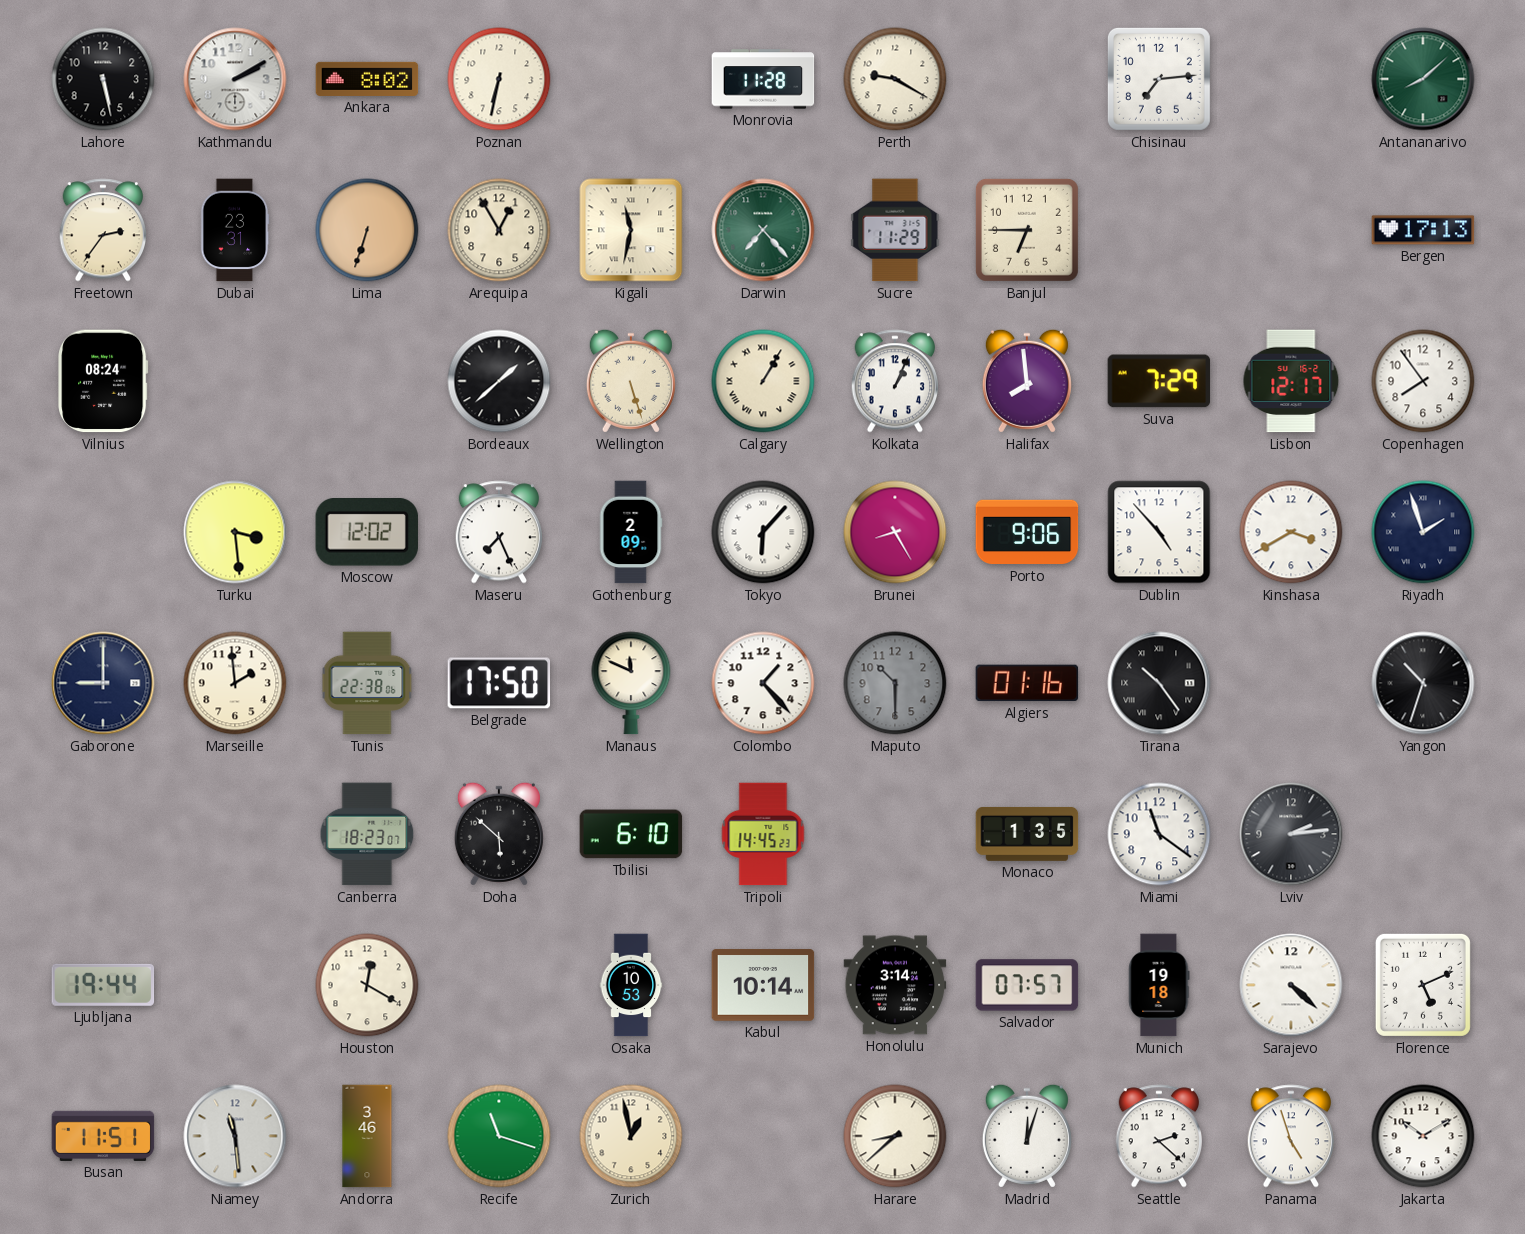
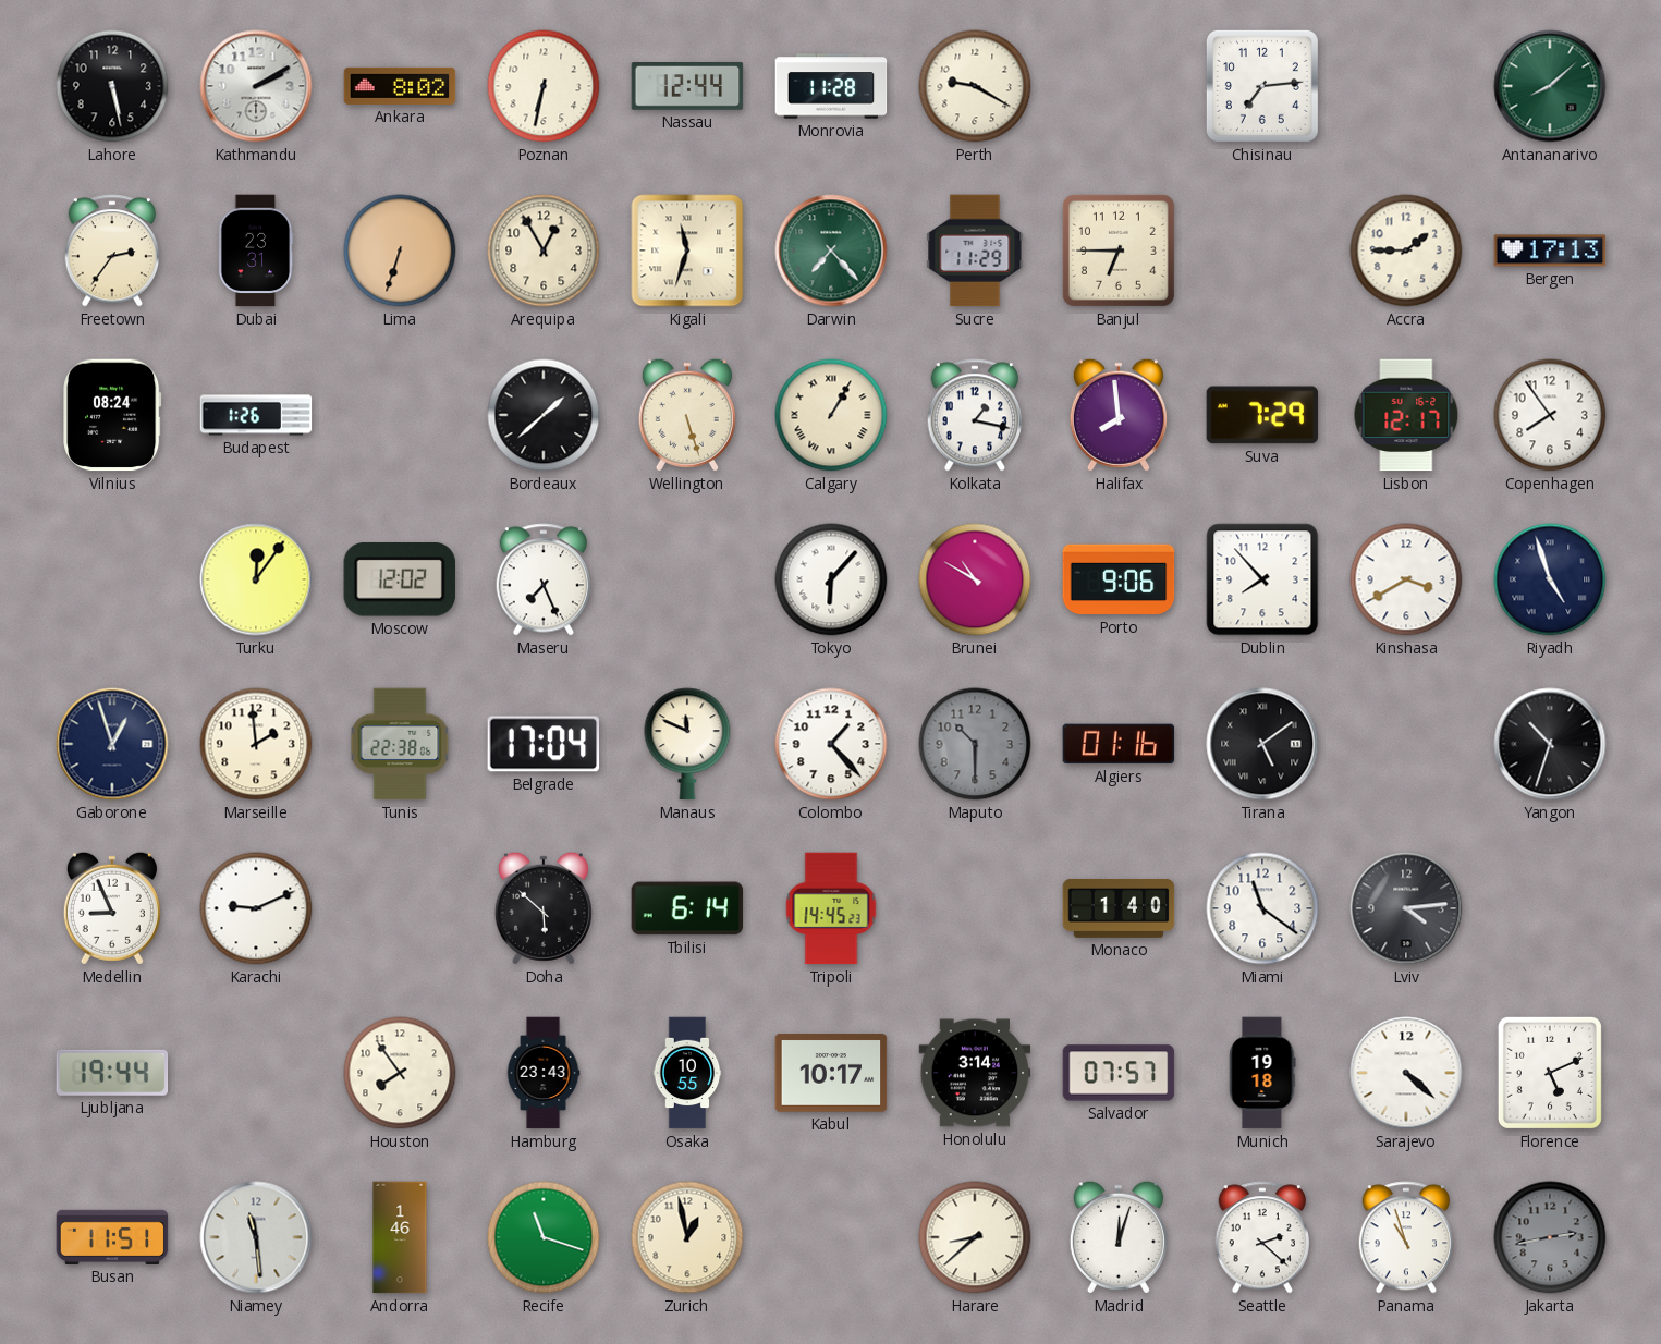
Nassau: none -> 12:44 (687, 86)
Kigali: 11:32 -> 11:33 (687, 251)
Accra: none -> 1:45 (1406, 251)
Budapest: none -> 1:26 (256, 415)
Kolkata: 1:04 -> 1:17 (975, 415)
Turku: 3:29 -> 12:06 (256, 579)
Gothenburg: 2:09 -> none (631, 532)
Brunei: 8:25 -> 10:50 (975, 579)
Dublin: 4:53 -> 7:53 (1262, 579)
Riyadh: 1:57 -> 4:57 (1550, 579)
Gaborone: 9:00 -> 12:57 (112, 744)
Belgrade: 17:50 -> 17:04 (544, 744)
Tirana: 10:24 -> 5:09 (1262, 744)
Medellin: none -> 8:56 (112, 908)
Karachi: none -> 9:11 (256, 908)
Canberra: 18:23 -> none (367, 834)
Tbilisi: 6:10 -> 6:14 (687, 908)
Monaco: 1:35 -> 1:40 (1119, 908)
Lviv: 2:14 -> 4:14 (1406, 908)
Houston: 12:20 -> 7:54 (400, 1073)
Hamburg: none -> 23:43 (544, 1073)
Osaka: 10:53 -> 10:55 (687, 1073)
Kabul: 10:14 -> 10:17 (831, 1073)
Andorra: 3:46 -> 1:46 (400, 1237)
Panama: 4:57 -> 10:57 (1406, 1237)
Jakarta: 10:10 -> 2:43 (1550, 1237)
Jakarta dial: white -> grey (1550, 1237)
